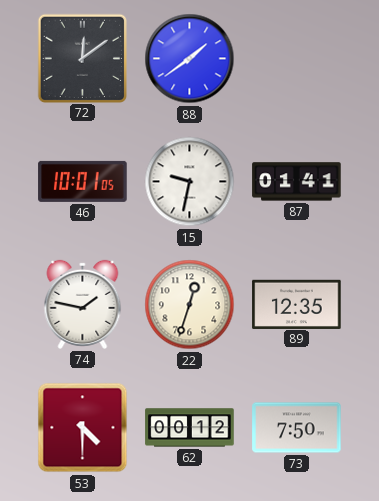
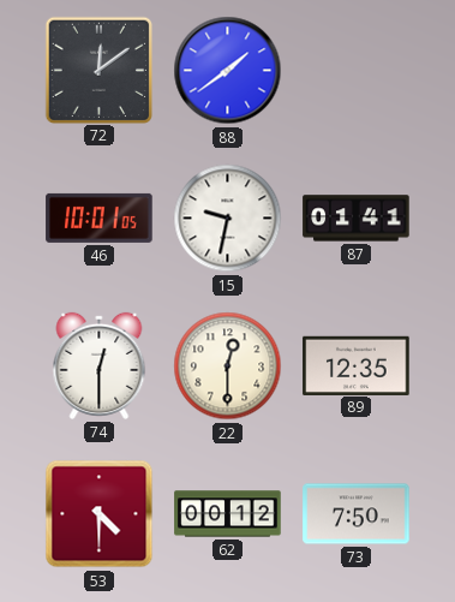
74: 1:47 -> 12:30 (100, 365)
22: 12:33 -> 12:30 (228, 366)
